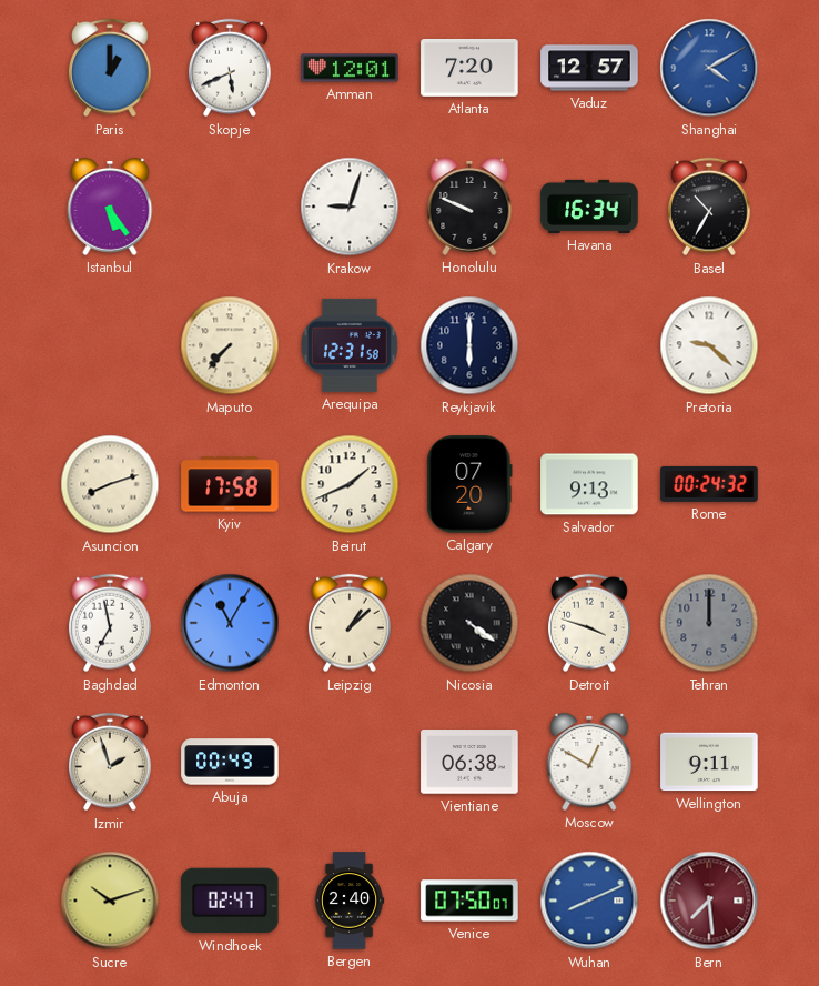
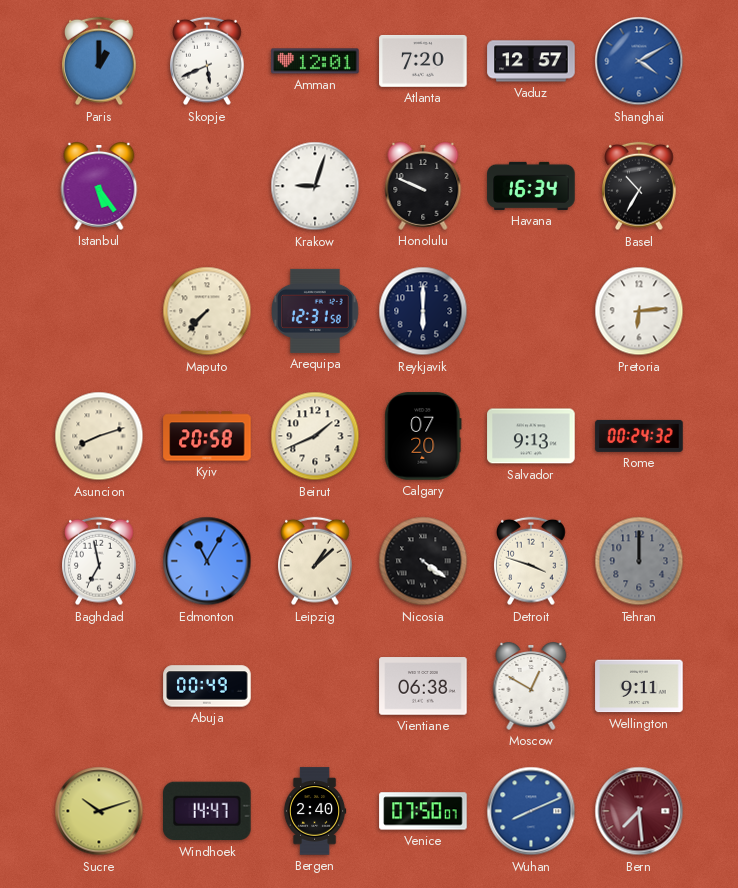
Pretoria: 9:22 -> 6:14 (639, 311)
Kyiv: 17:58 -> 20:58 (207, 436)
Izmir: 1:57 -> none (111, 762)
Windhoek: 02:47 -> 14:47 (207, 811)
